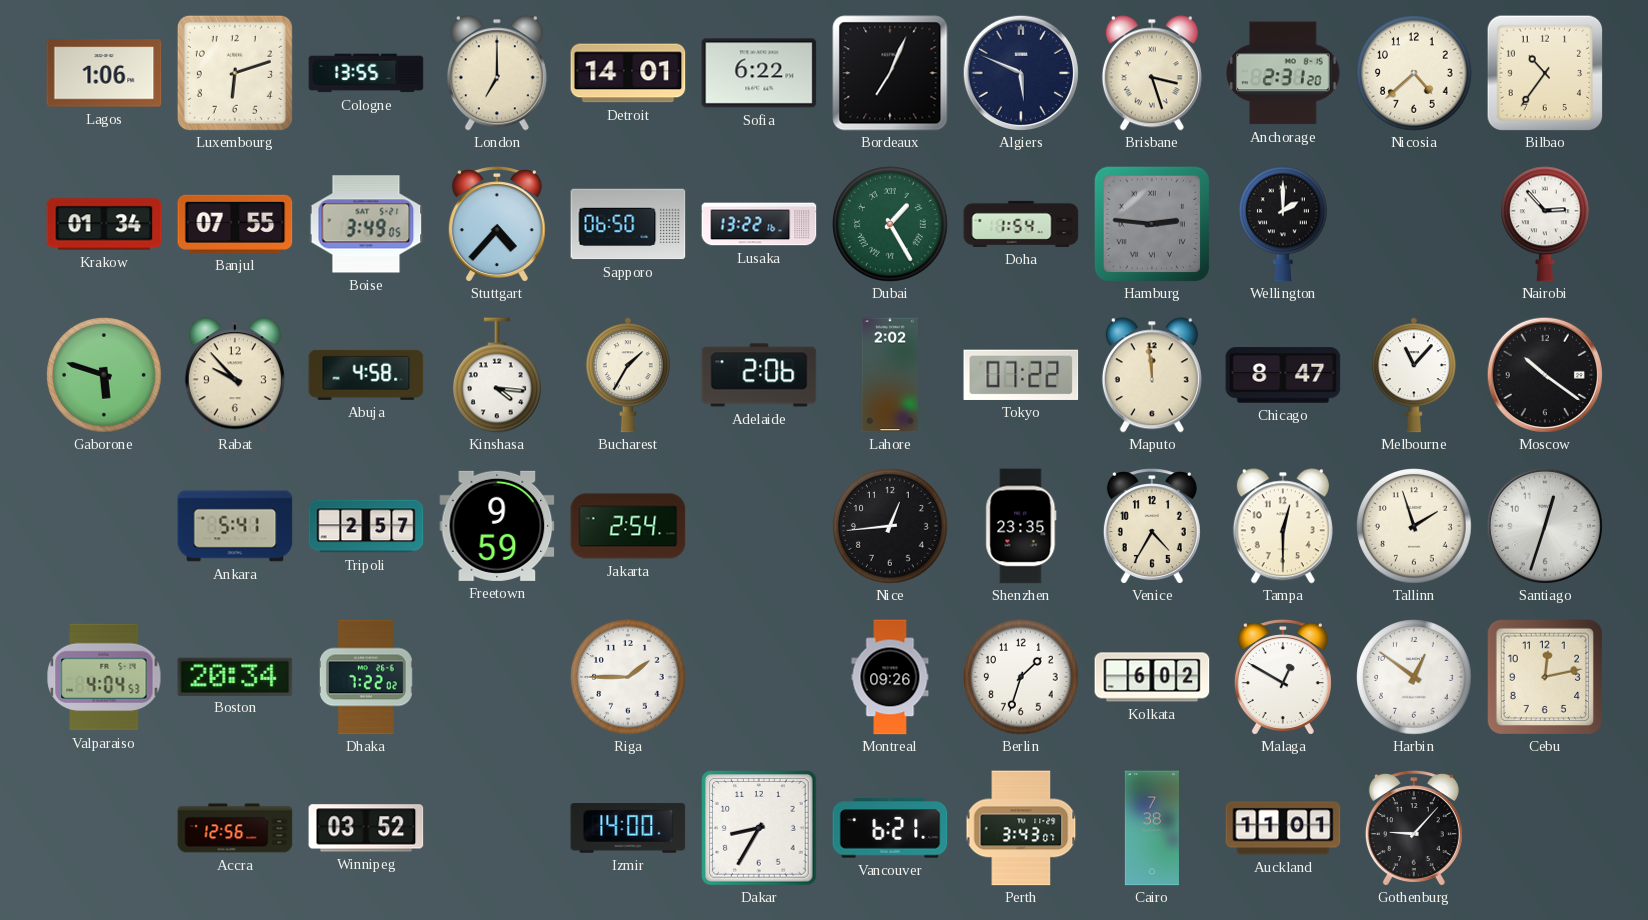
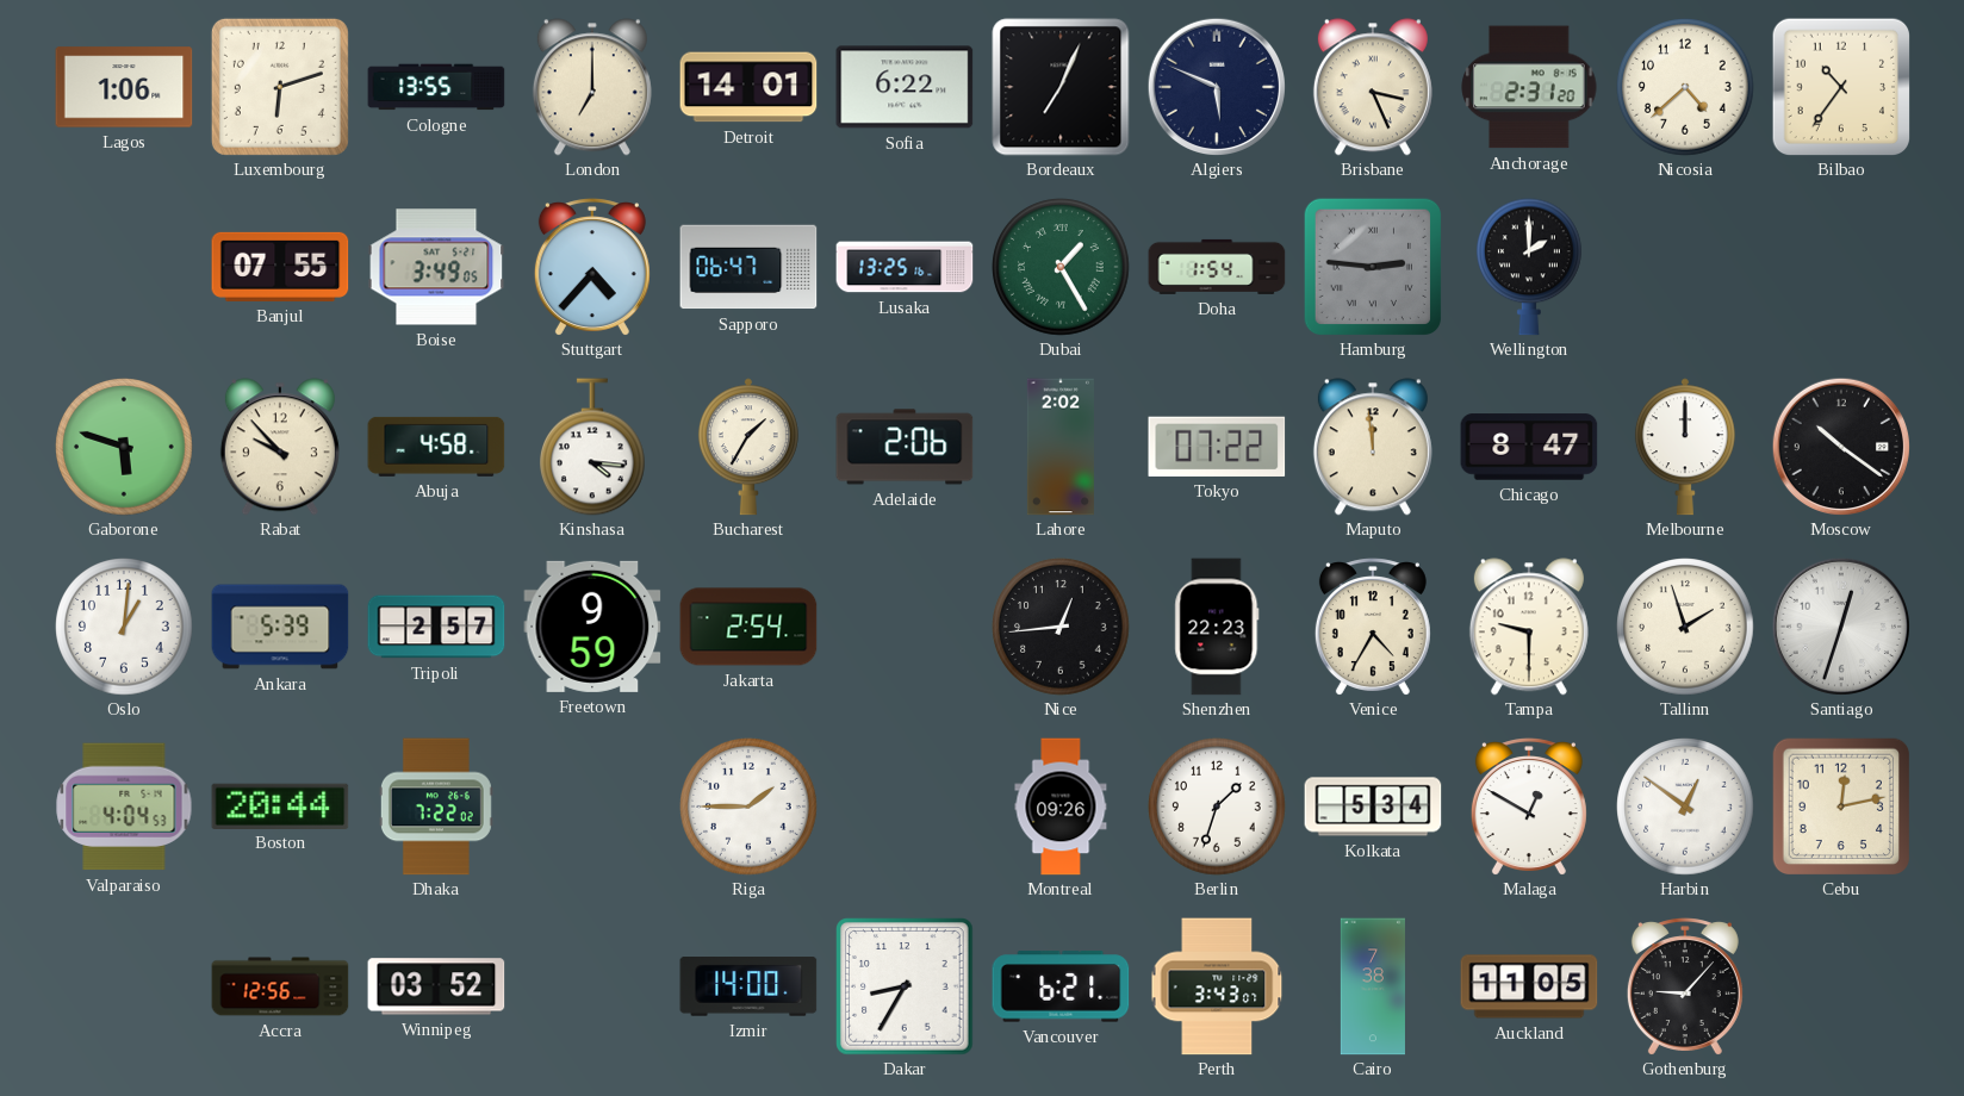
Brisbane: 3:27 -> 3:26 (1373, 87)
Krakow: 01:34 -> none (104, 224)
Sapporo: 06:50 -> 06:47 (748, 267)
Lusaka: 13:22 -> 13:25 (905, 267)
Nairobi: 2:53 -> none (1546, 224)
Melbourne: 11:07 -> 12:00 (1685, 447)
Oslo: none -> 1:01 (124, 627)
Ankara: 5:41 -> 5:39 (280, 627)
Shenzhen: 23:35 -> 22:23 (1217, 627)
Tampa: 12:30 -> 9:30 (1529, 627)
Boston: 20:34 -> 20:44 (280, 805)
Kolkata: 6:02 -> 5:34 (1373, 807)
Auckland: 11:01 -> 11:05 (1529, 986)
